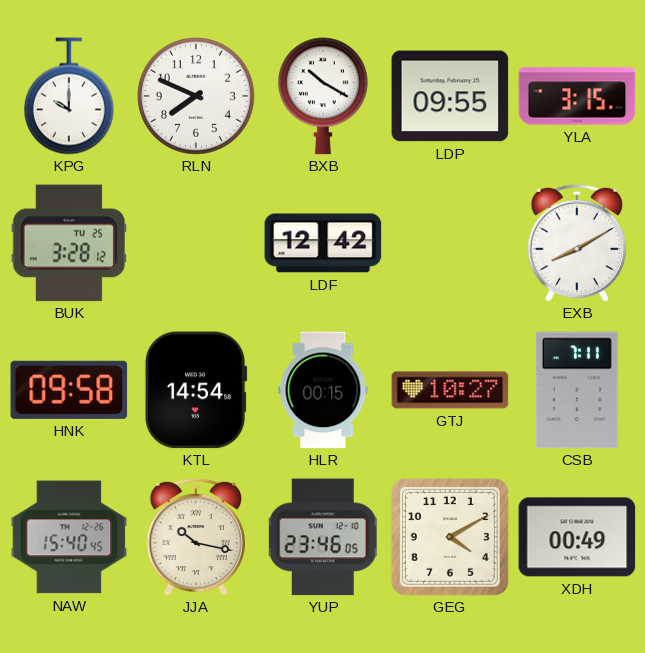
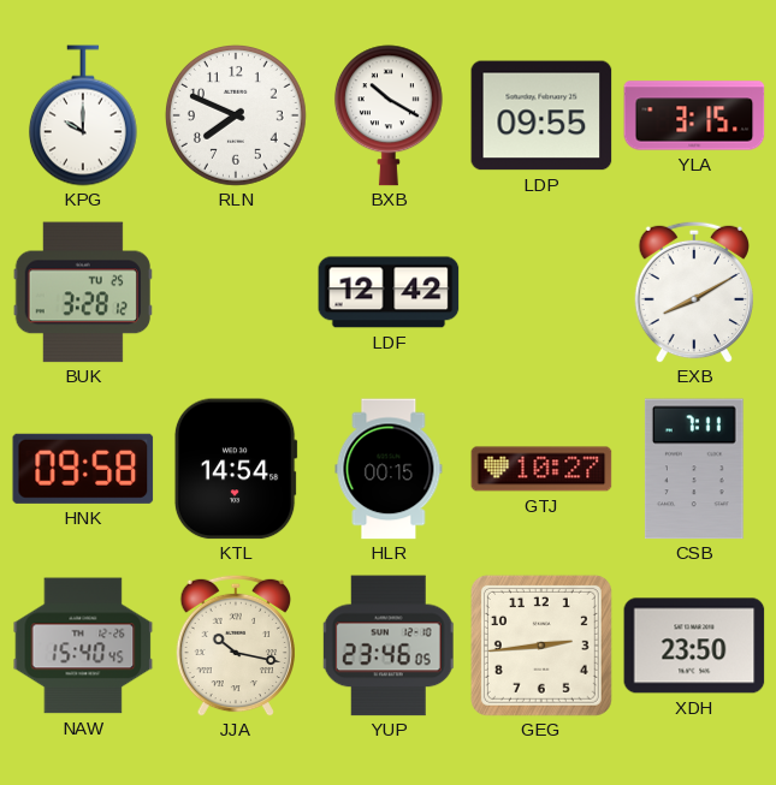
GEG: 4:10 -> 2:44 (541, 646)
XDH: 00:49 -> 23:50 (694, 646)
